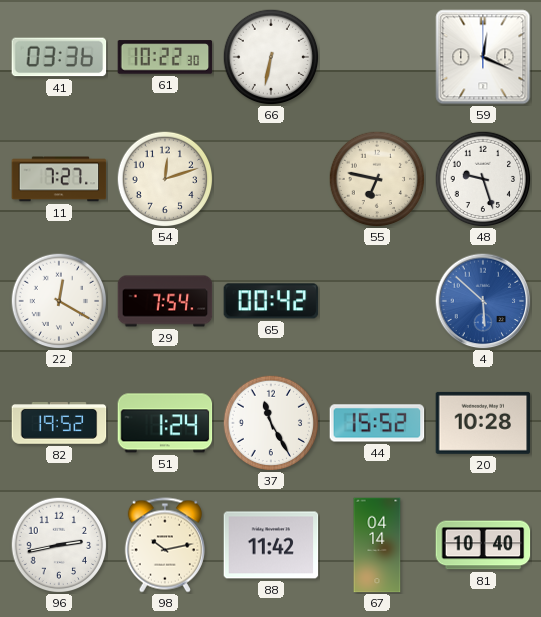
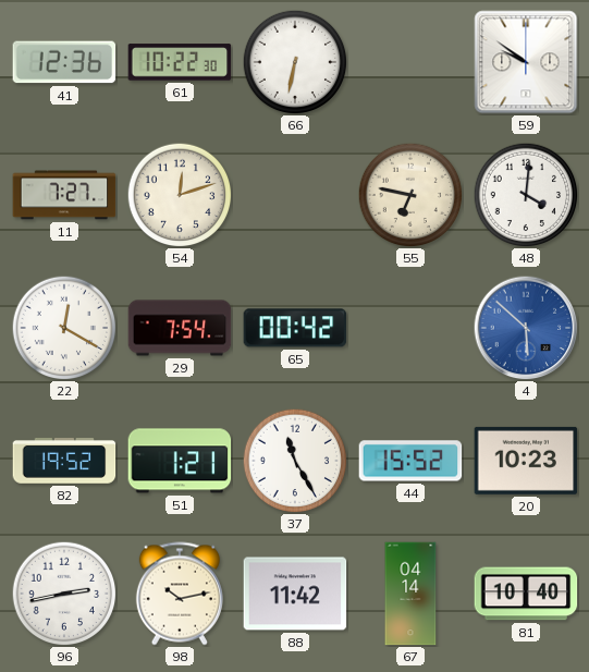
41: 03:36 -> 12:36 (64, 62)
59: 12:19 -> 9:51 (526, 62)
48: 9:27 -> 4:01 (526, 195)
51: 1:24 -> 1:21 (180, 461)
20: 10:28 -> 10:23 (526, 461)
